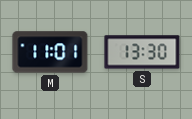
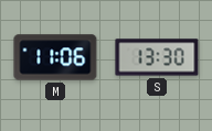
M: 11:01 -> 11:06 (55, 57)
